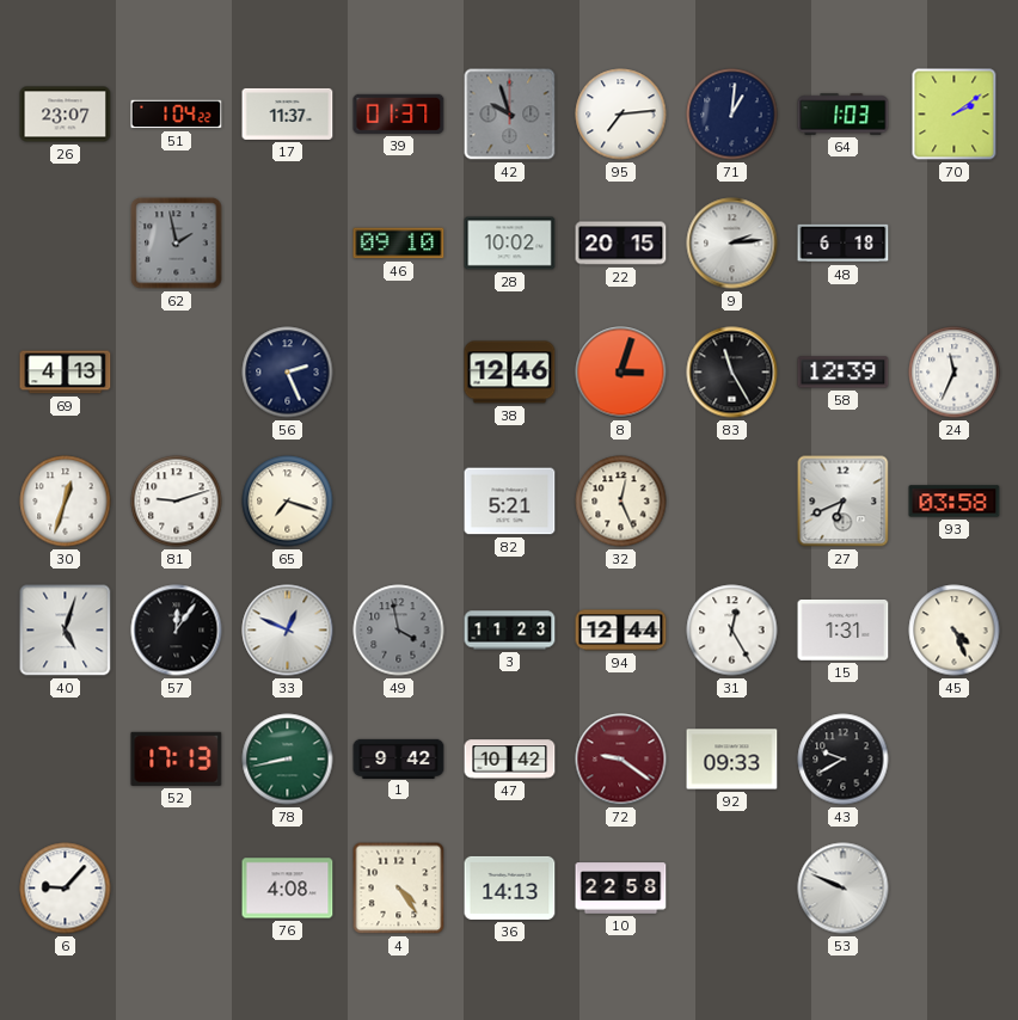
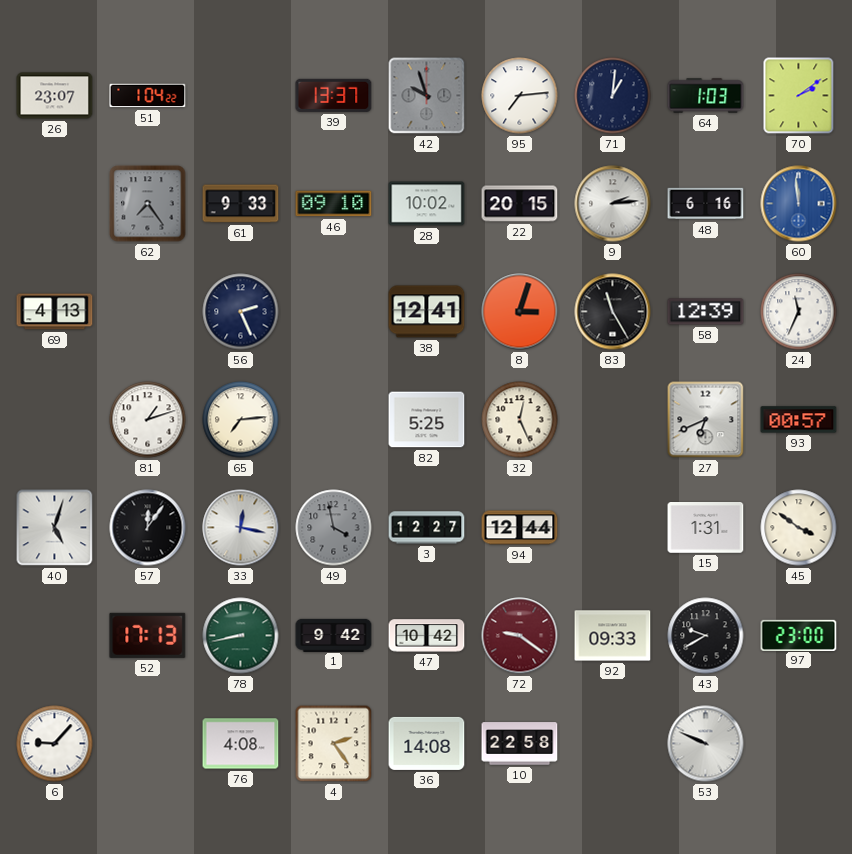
17: 11:37 -> none (288, 113)
39: 01:37 -> 13:37 (334, 95)
62: 1:58 -> 7:24 (148, 204)
61: none -> 9:33 (241, 204)
48: 6:18 -> 6:16 (706, 204)
60: none -> 11:59 (799, 204)
38: 12:46 -> 12:41 (427, 312)
30: 12:33 -> none (66, 502)
81: 9:12 -> 1:12 (148, 420)
65: 7:18 -> 7:14 (241, 420)
82: 5:21 -> 5:25 (427, 420)
93: 03:58 -> 00:57 (799, 420)
33: 12:49 -> 12:17 (241, 528)
3: 11:23 -> 12:27 (427, 528)
31: 12:25 -> none (732, 631)
45: 4:26 -> 3:51 (799, 528)
97: none -> 23:00 (799, 635)
4: 4:24 -> 2:24 (334, 744)
36: 14:13 -> 14:08 (427, 743)
